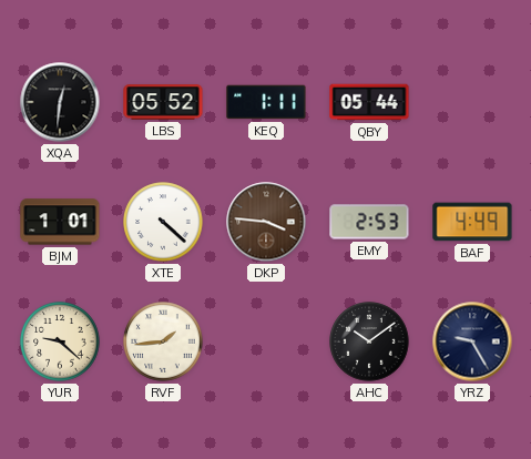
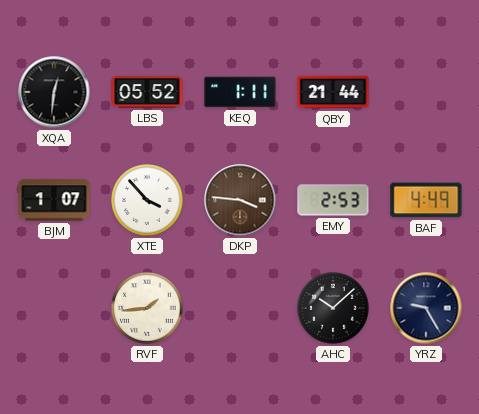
QBY: 05:44 -> 21:44 (333, 92)
BJM: 1:01 -> 1:07 (54, 200)
XTE: 4:22 -> 3:53 (147, 200)
YUR: 9:22 -> none (60, 341)
AHC: 10:09 -> 10:08 (333, 308)
